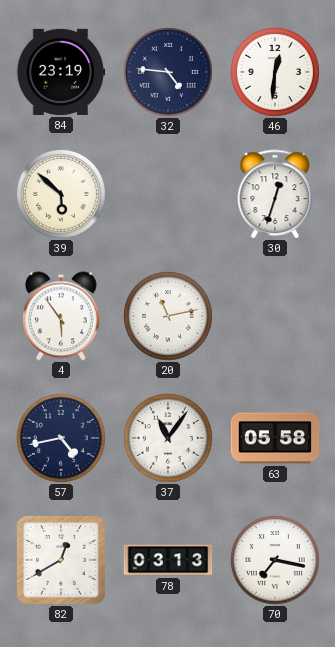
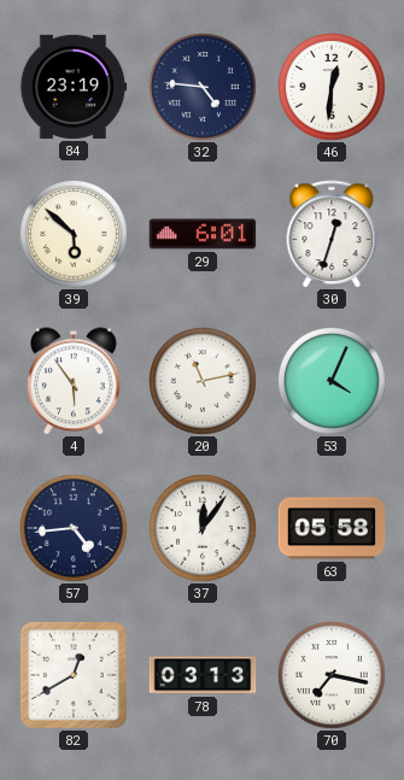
29: none -> 6:01 (203, 234)
53: none -> 4:04 (333, 382)
57: 4:43 -> 4:44 (75, 529)
37: 11:06 -> 12:06 (204, 529)
